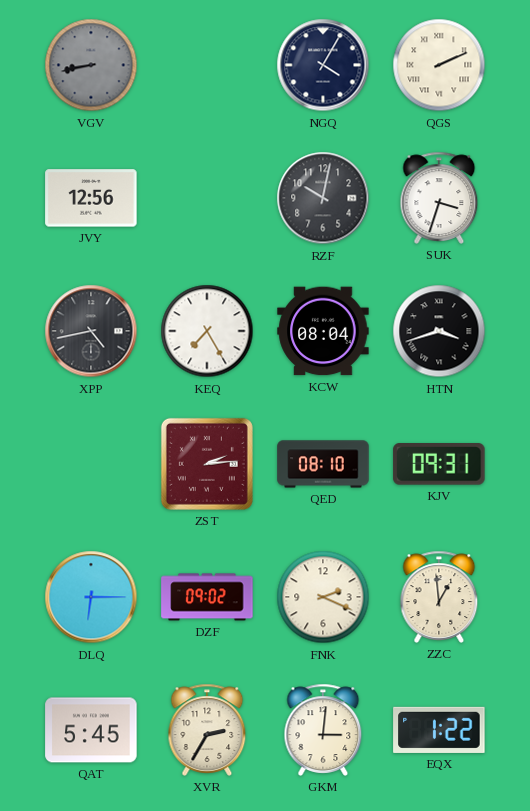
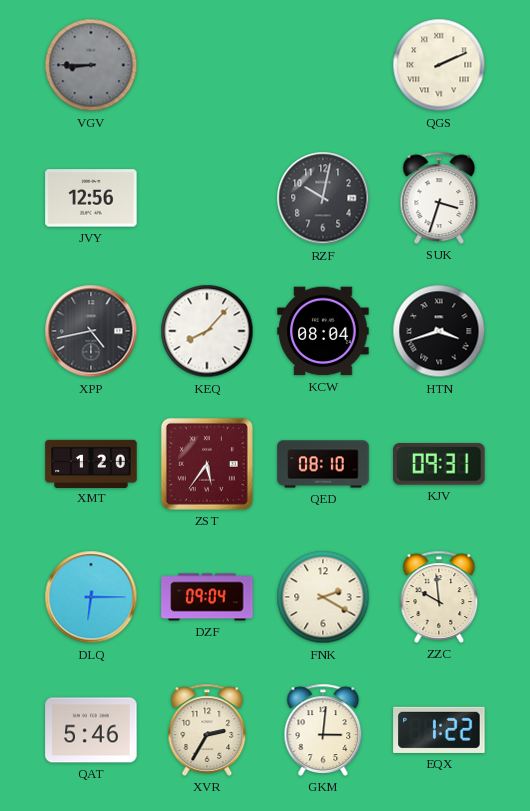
VGV: 8:43 -> 8:45 (91, 65)
NGQ: 4:05 -> none (323, 65)
KEQ: 7:25 -> 8:07 (207, 331)
XMT: none -> 1:20 (91, 463)
ZST: 2:14 -> 5:36 (207, 464)
DZF: 09:02 -> 09:04 (207, 597)
FNK: 2:19 -> 2:20 (323, 597)
ZZC: 12:59 -> 9:59 (439, 597)
QAT: 5:45 -> 5:46 (91, 730)
